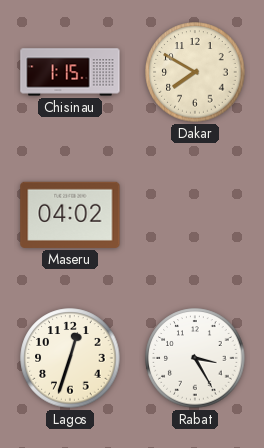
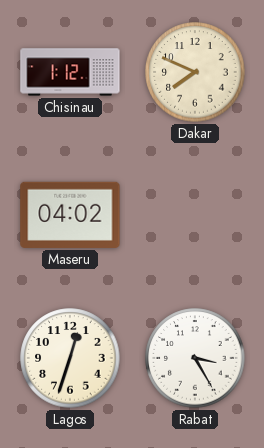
Chisinau: 1:15 -> 1:12 (70, 72)
Dakar: 7:50 -> 7:49 (195, 72)
